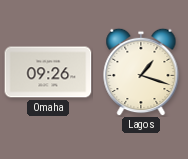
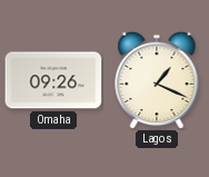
Lagos: 1:18 -> 1:19 (157, 80)
